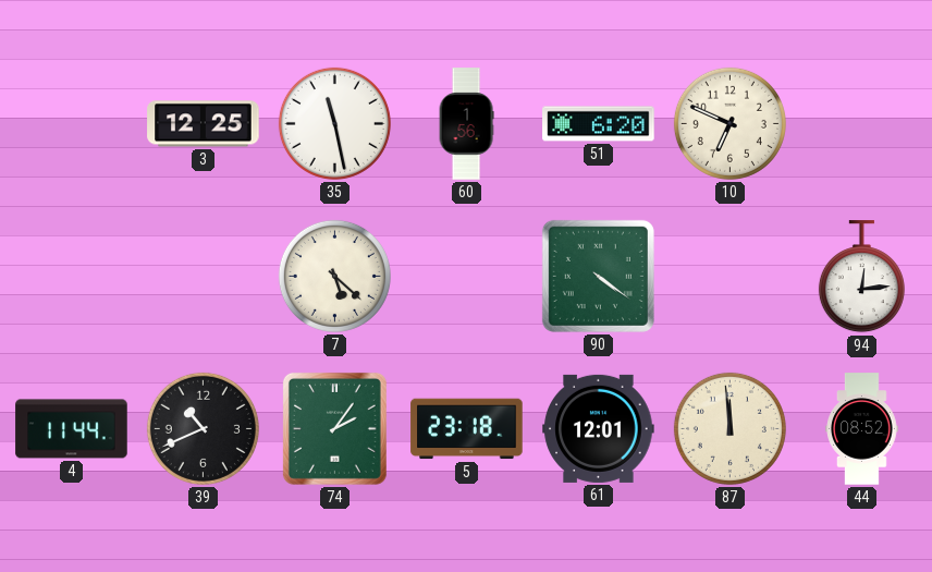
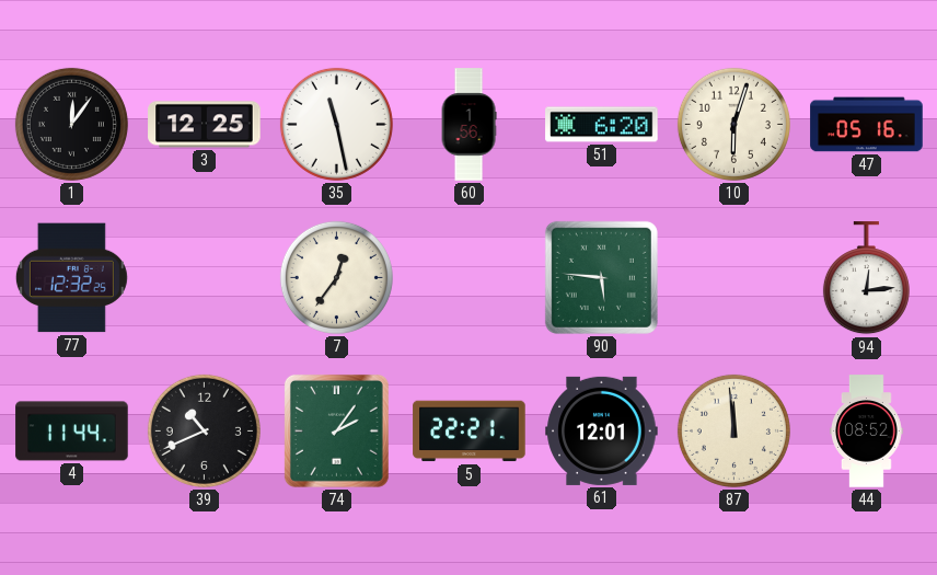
1: none -> 12:06 (71, 124)
10: 6:49 -> 6:03 (733, 124)
47: none -> 05:16 (867, 125)
77: none -> 12:32 (71, 278)
7: 5:22 -> 12:36 (336, 277)
90: 4:21 -> 5:46 (601, 277)
5: 23:18 -> 22:21 (470, 432)
